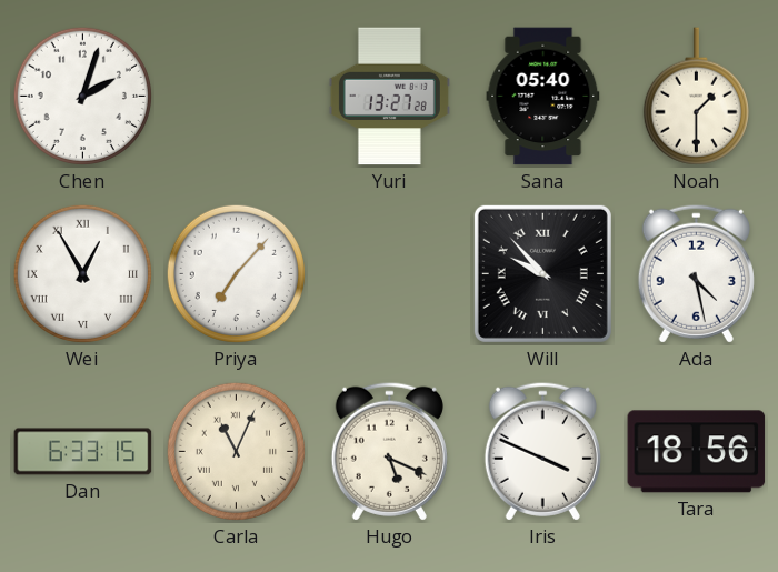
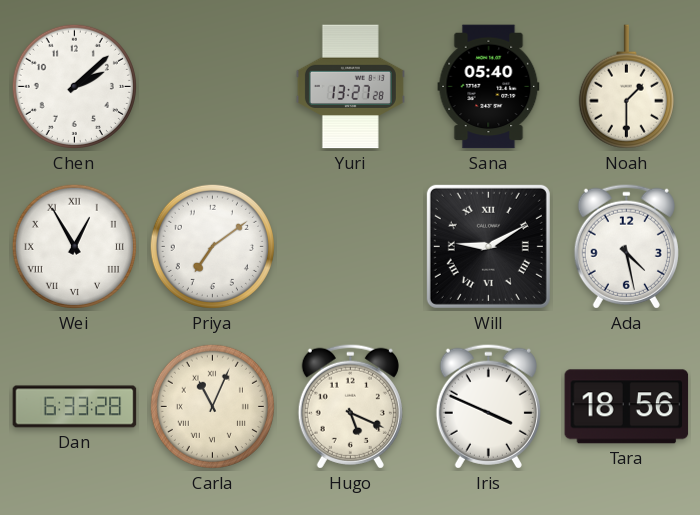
Chen: 2:03 -> 2:08 (74, 86)
Priya: 7:07 -> 7:09 (212, 246)
Will: 9:53 -> 9:10 (488, 246)
Dan: 6:33:15 -> 6:33:28 (75, 407)
